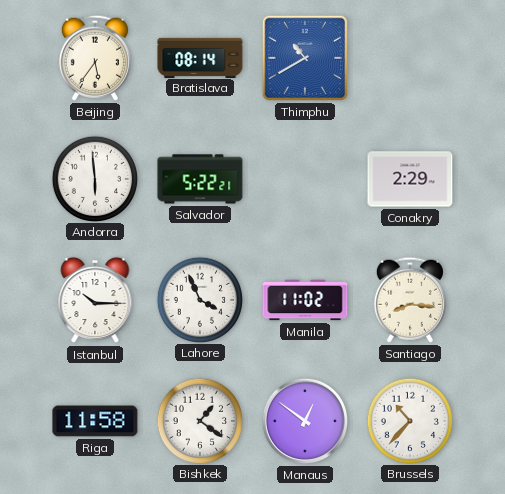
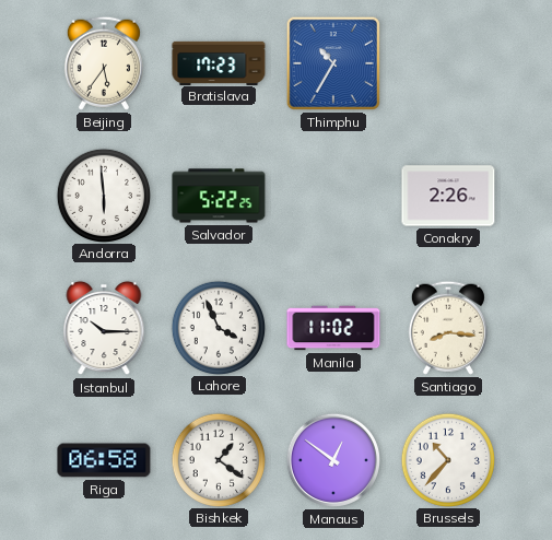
Bratislava: 08:14 -> 17:23 (219, 62)
Thimphu: 10:40 -> 10:35 (333, 63)
Salvador: 5:22:21 -> 5:22:25 (219, 196)
Conakry: 2:29 -> 2:26 (448, 196)
Riga: 11:58 -> 06:58 (104, 460)
